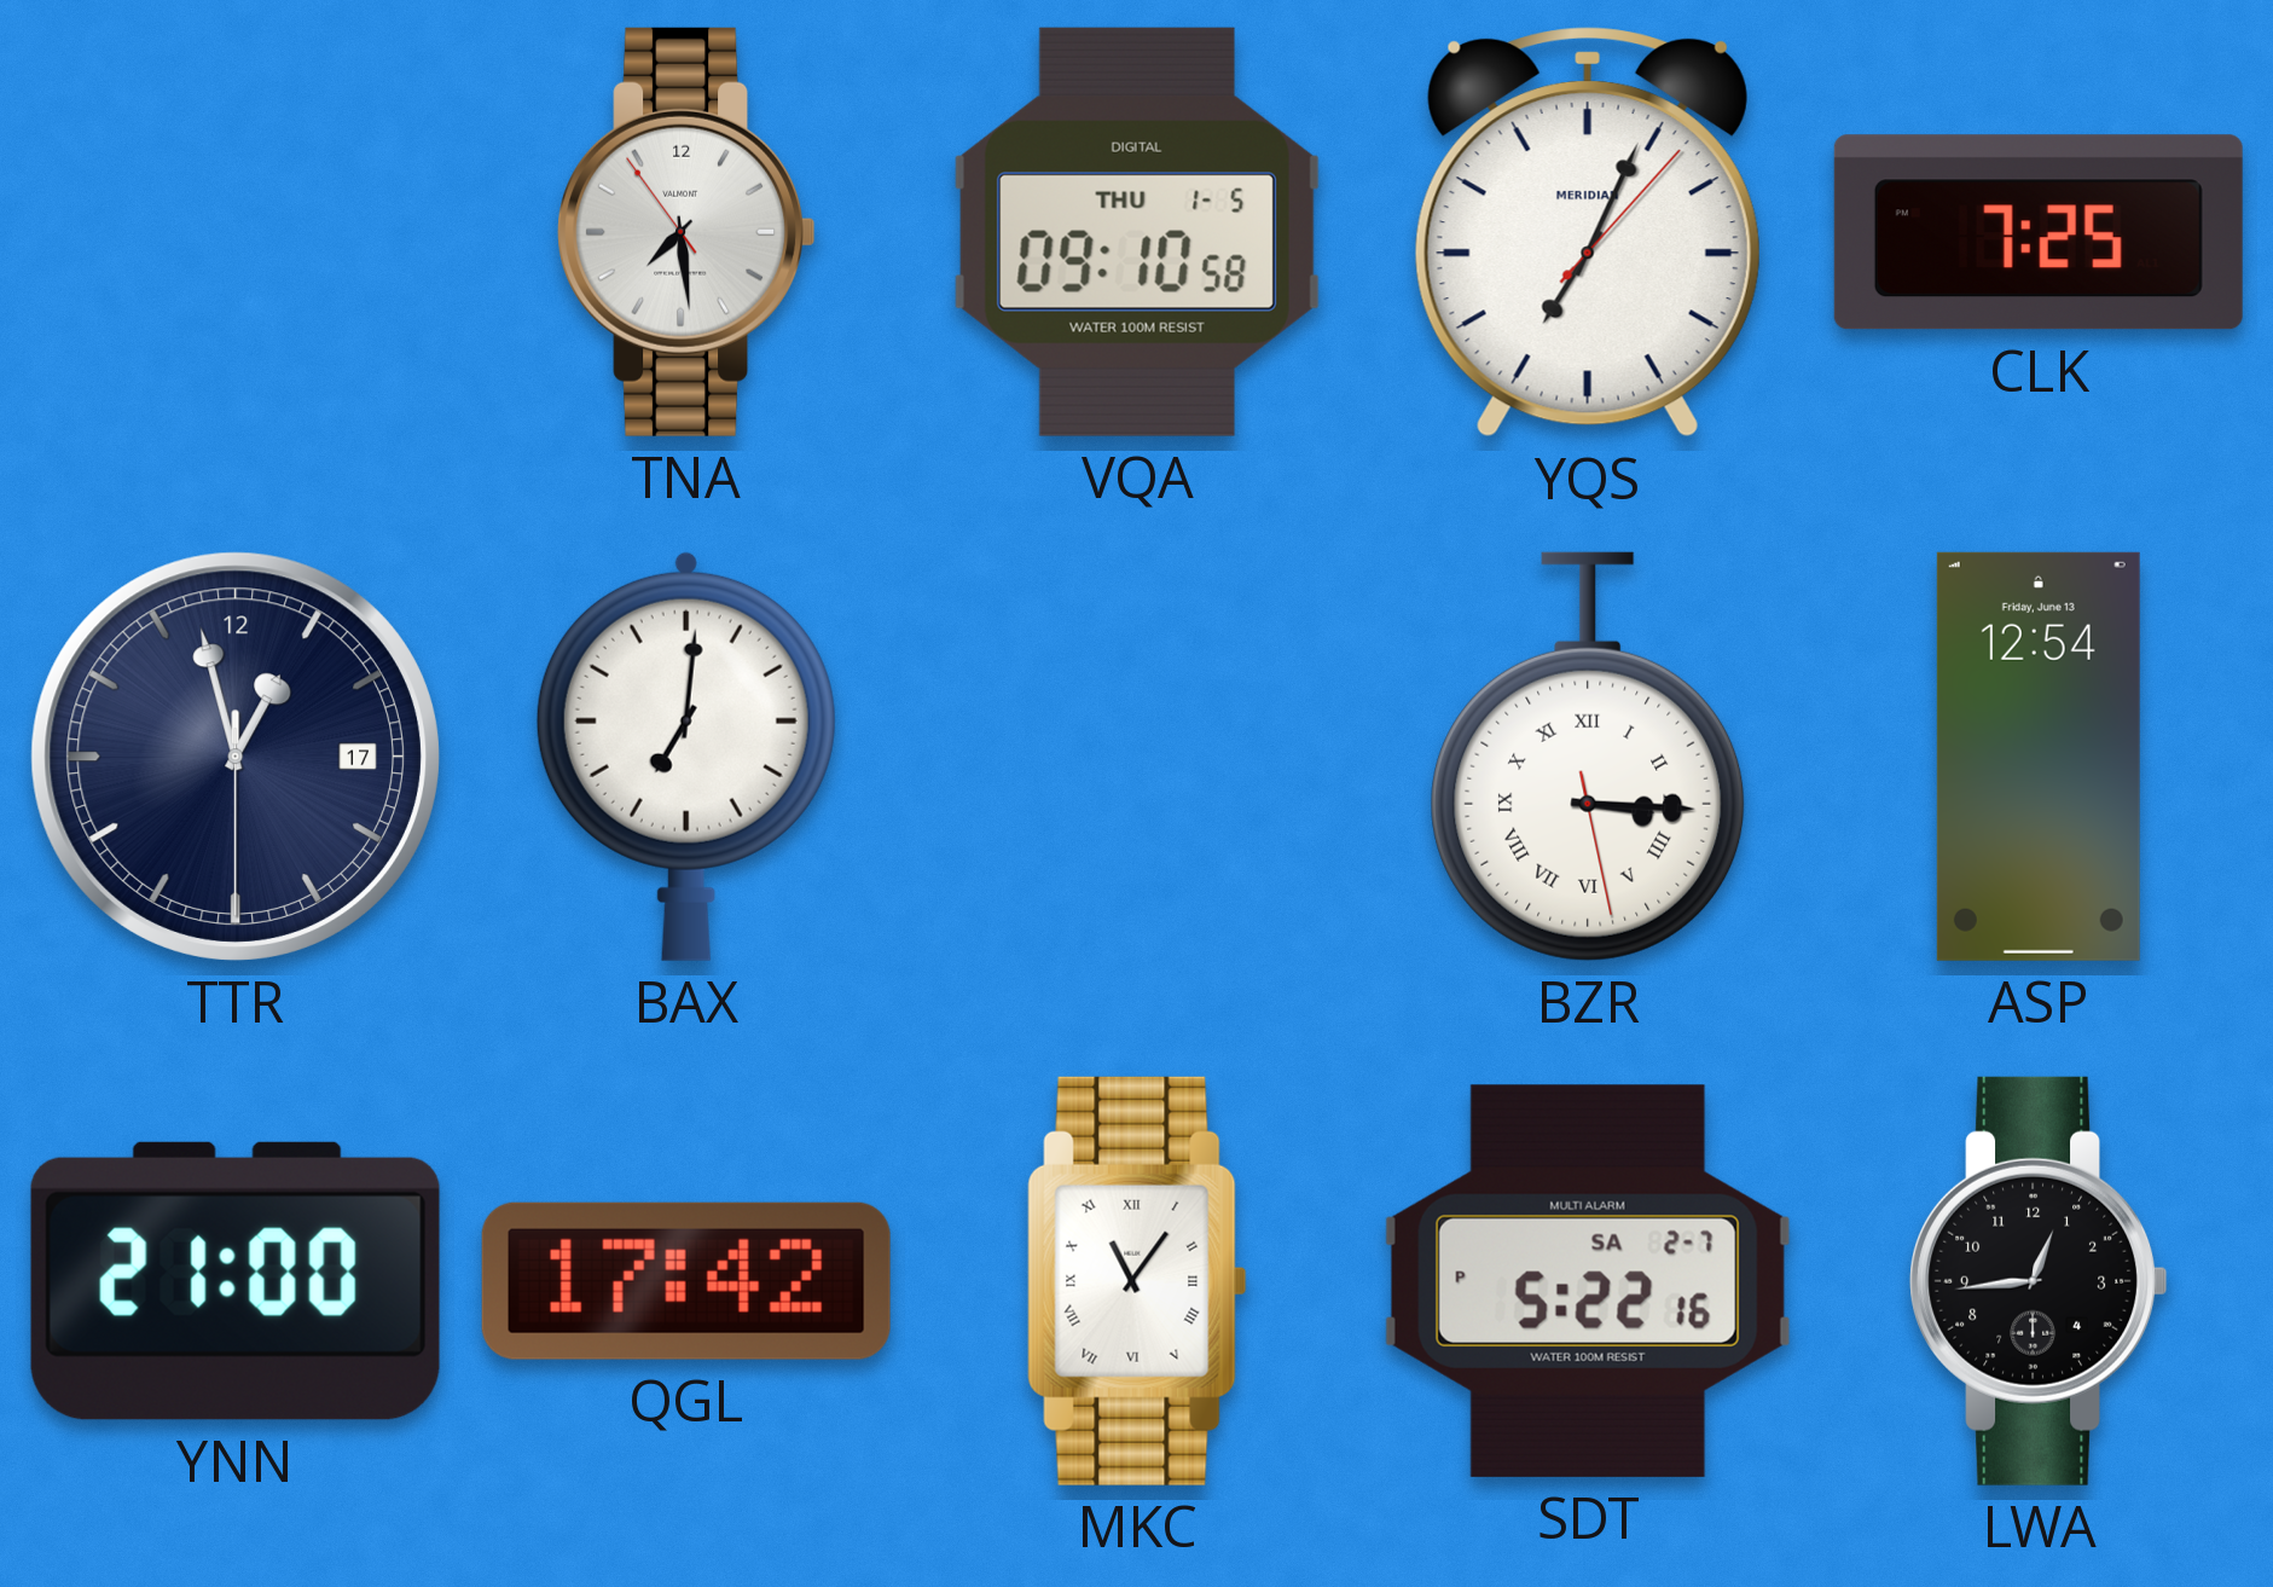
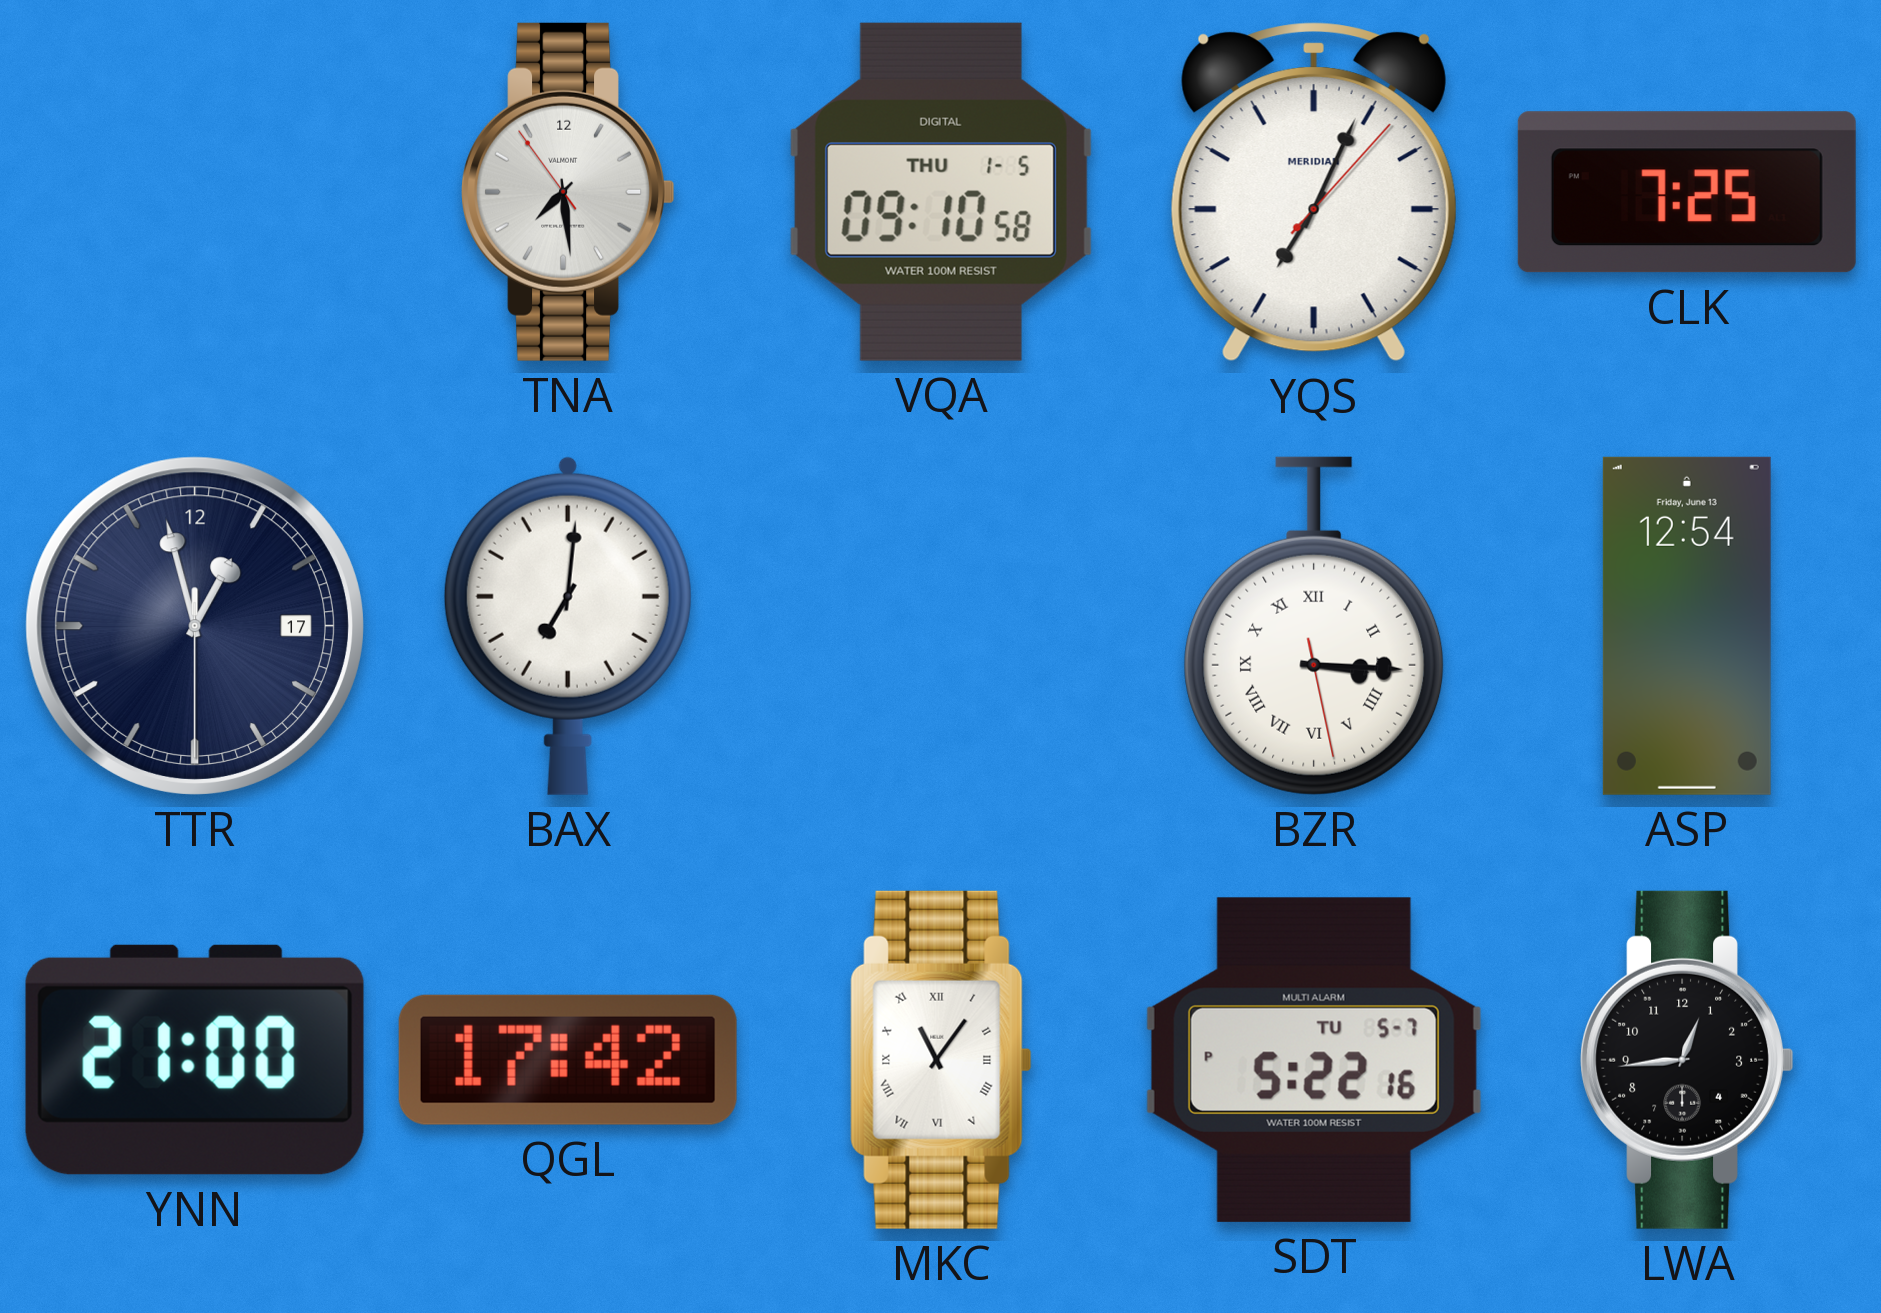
SDT date: SA 2-7 -> TU 5-7 (1314, 1060)
